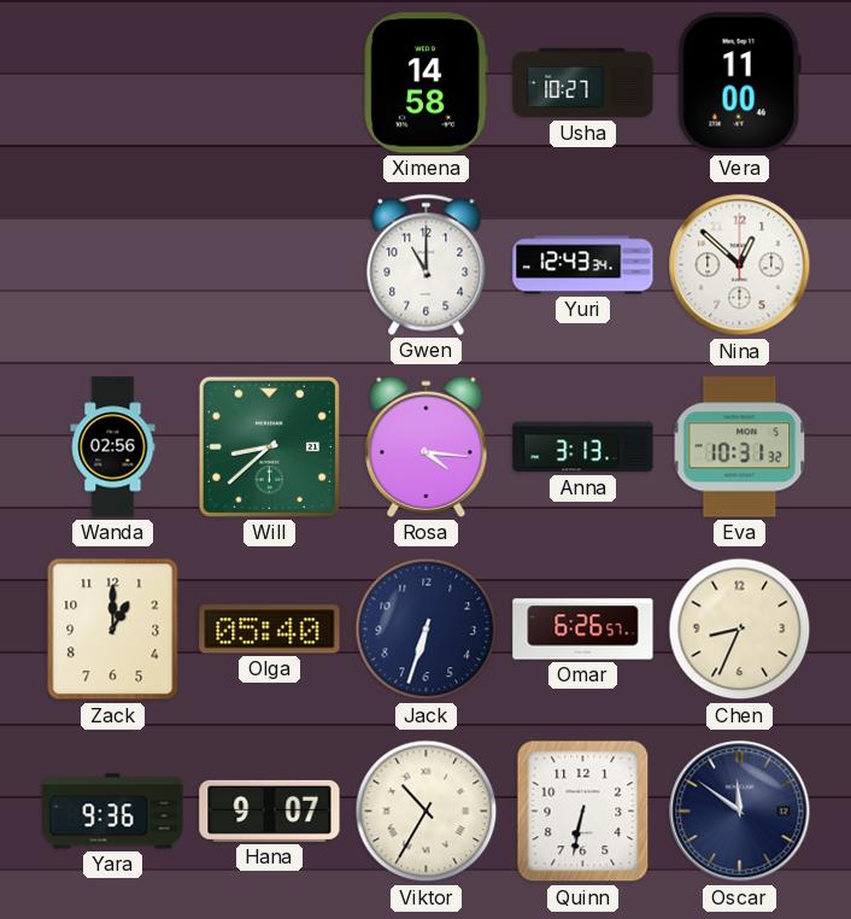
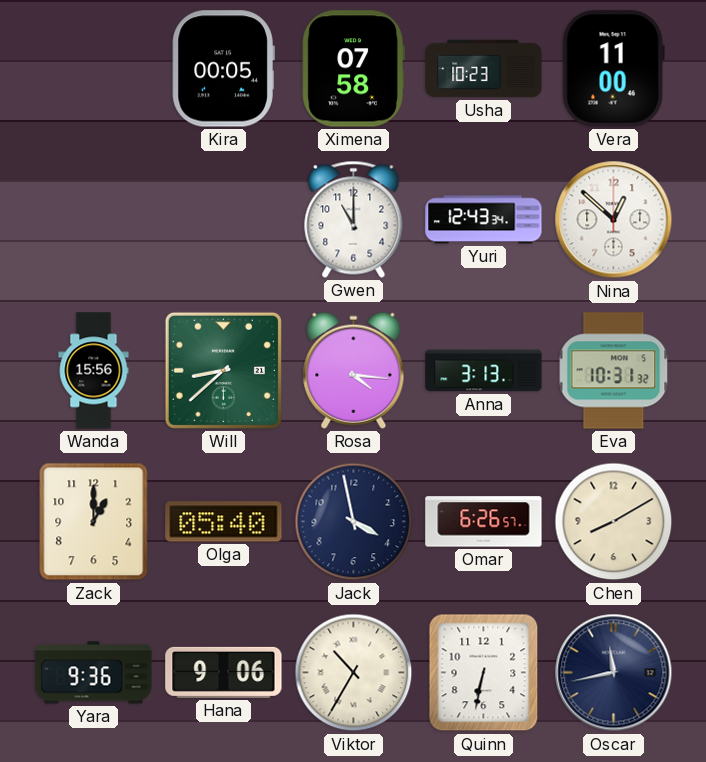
Kira: none -> 00:05 (223, 69)
Ximena: 14:58 -> 07:58 (353, 69)
Usha: 10:27 -> 10:23 (484, 69)
Wanda: 02:56 -> 15:56 (94, 371)
Jack: 6:33 -> 3:58 (354, 522)
Chen: 8:34 -> 8:10 (614, 522)
Hana: 9:07 -> 9:06 (224, 672)
Oscar: 11:51 -> 11:43 (614, 673)
